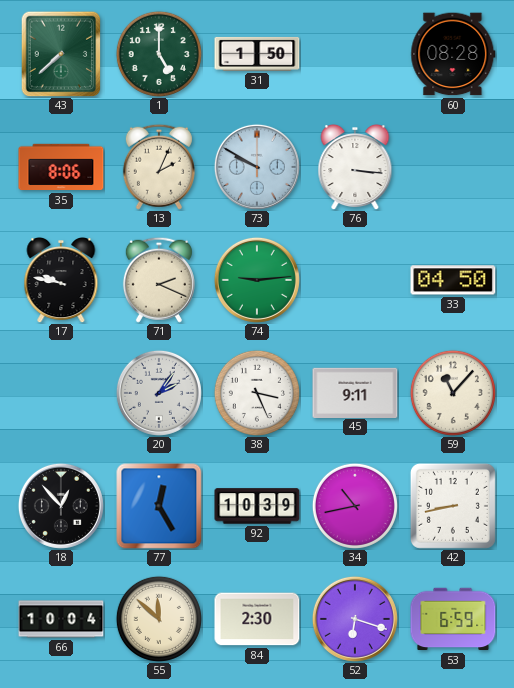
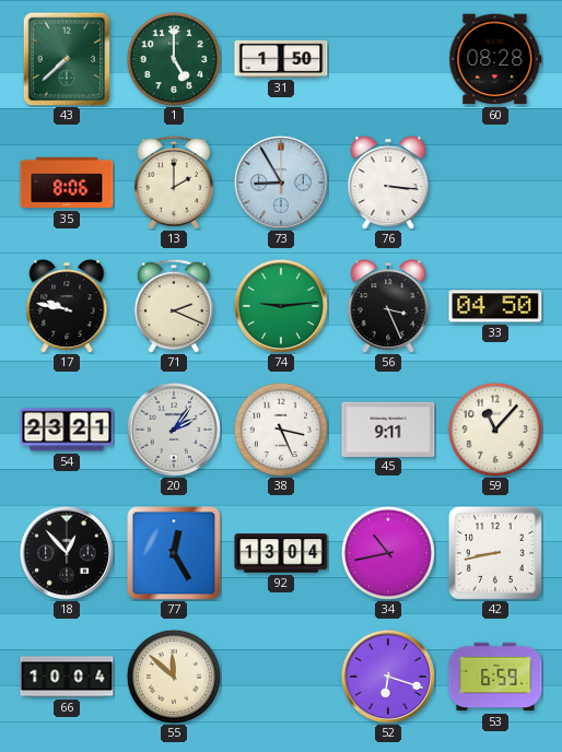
13: 2:04 -> 2:00 (174, 183)
73: 9:50 -> 8:55 (281, 183)
56: none -> 3:26 (388, 307)
54: none -> 23:21 (67, 430)
92: 10:39 -> 13:04 (281, 553)
84: 2:30 -> none (257, 619)
